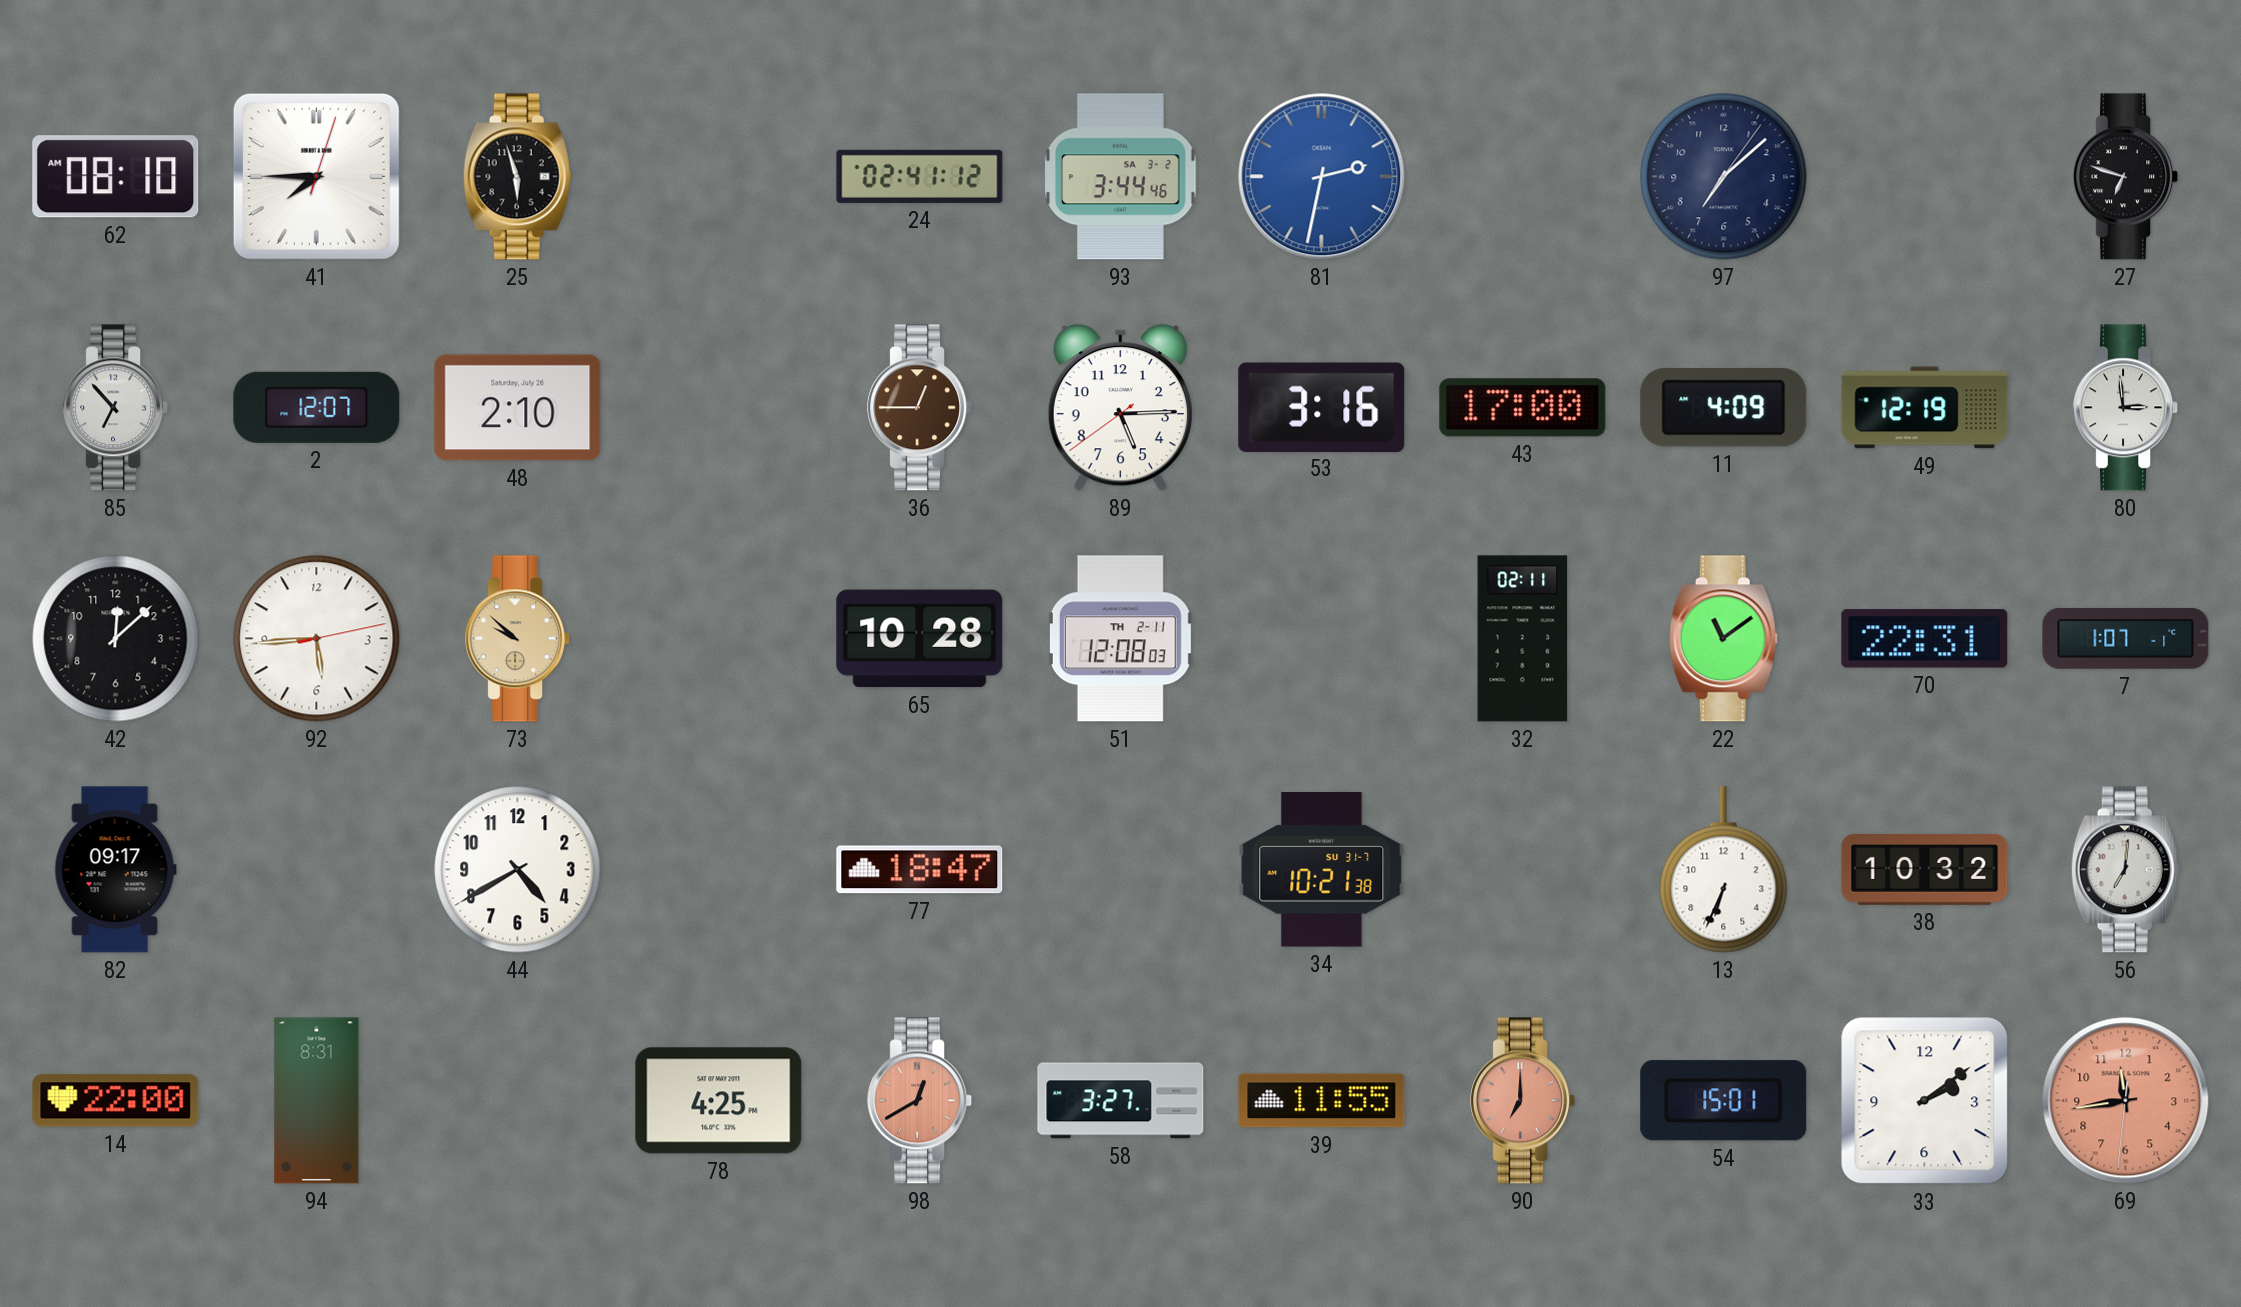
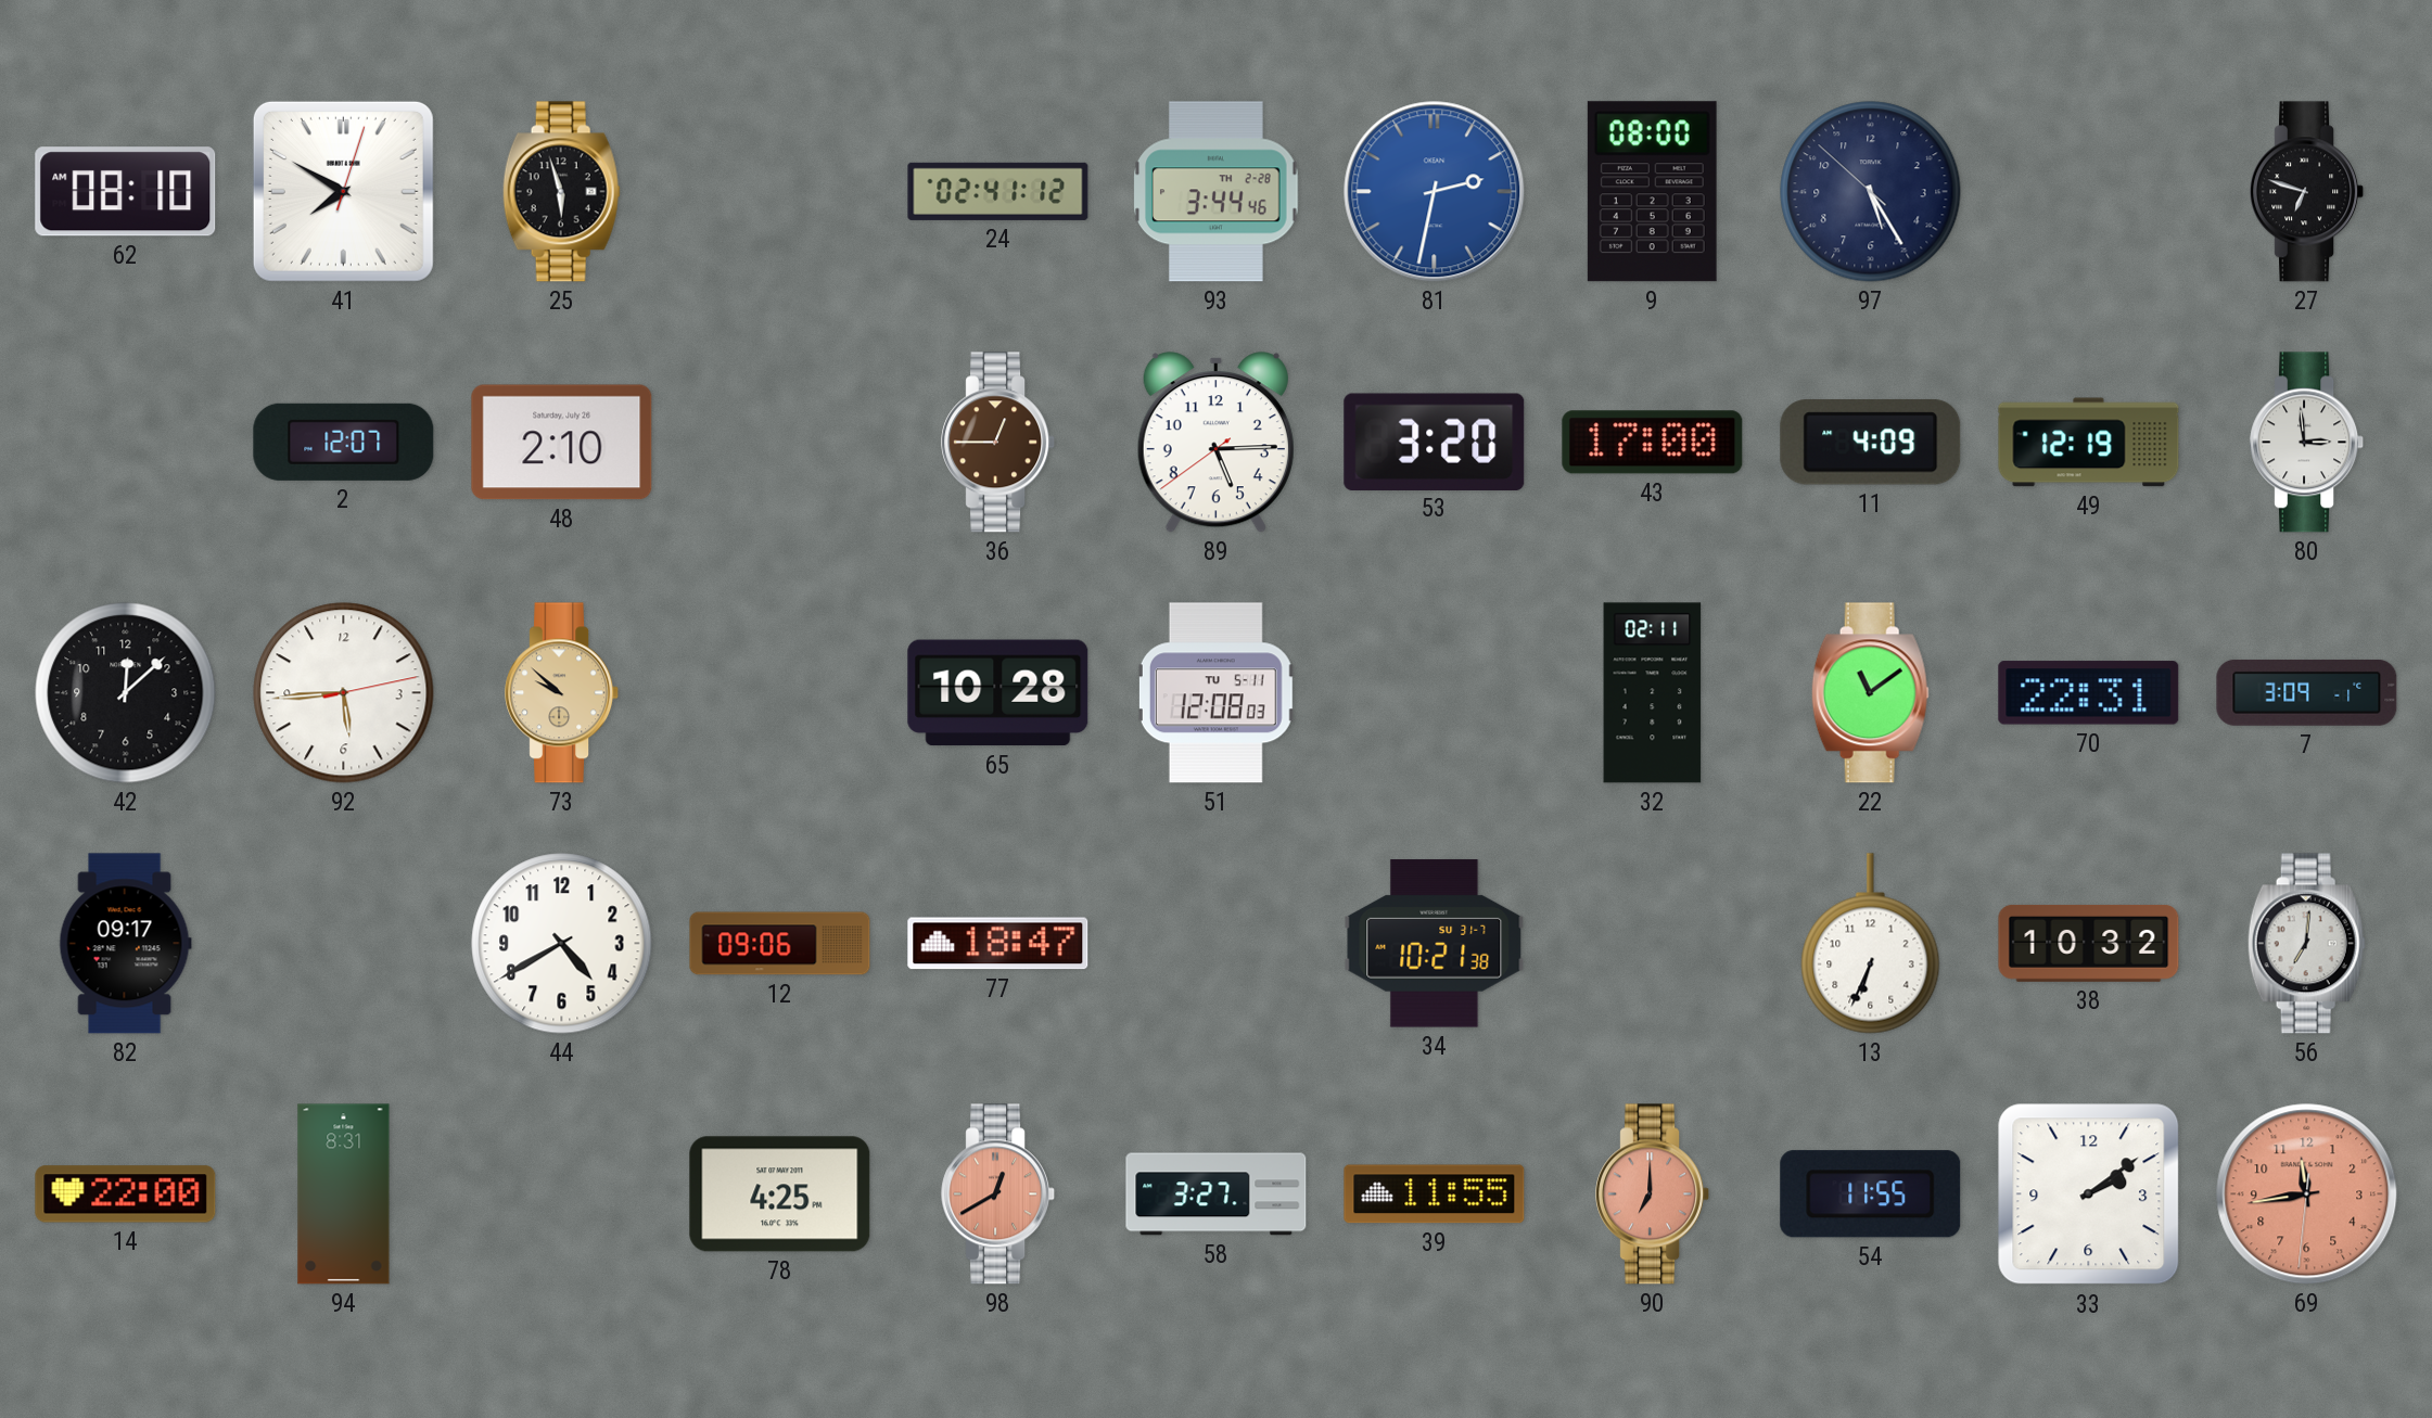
41: 7:45 -> 7:50 (343, 191)
93 date: SA 3-2 -> TH 2-28 (1217, 192)
9: none -> 08:00 (1652, 192)
97: 7:08 -> 5:24 (1871, 192)
85: 6:53 -> none (116, 408)
53: 3:16 -> 3:20 (1435, 442)
51 date: TH 2-11 -> TU 5-11 (1215, 693)
7: 1:07 -> 3:09 (2307, 692)
12: none -> 09:06 (780, 944)
54: 15:01 -> 11:55 (1871, 1195)
